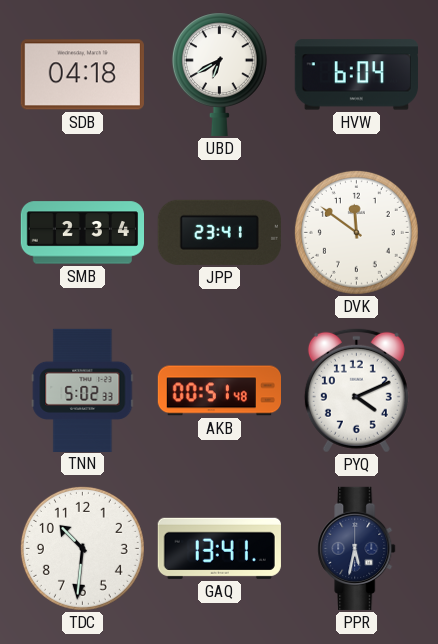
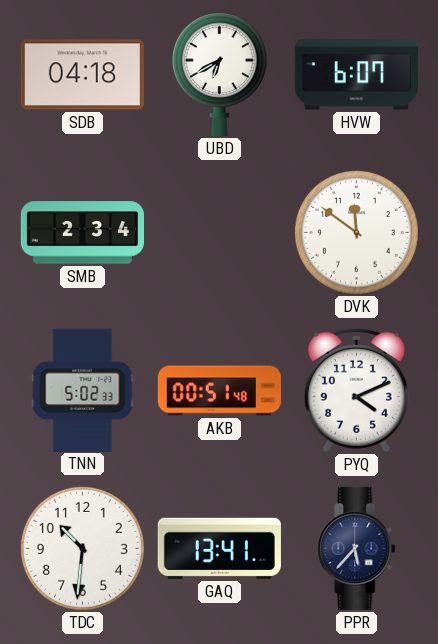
HVW: 6:04 -> 6:07 (356, 75)
JPP: 23:41 -> none (219, 232)
PPR: 5:32 -> 5:37 (357, 548)
